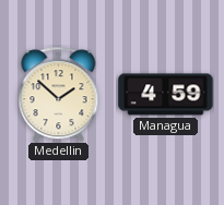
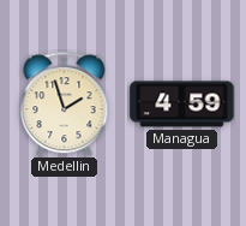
Medellin: 1:52 -> 1:57 (65, 103)
